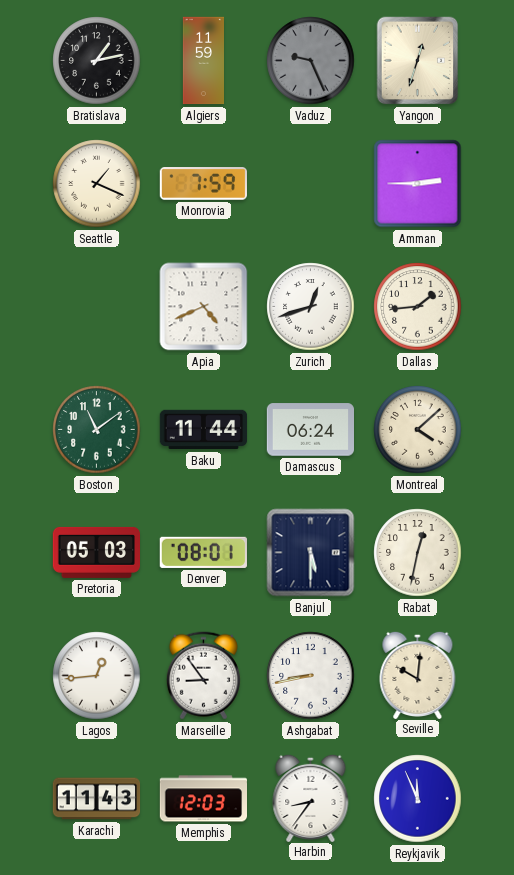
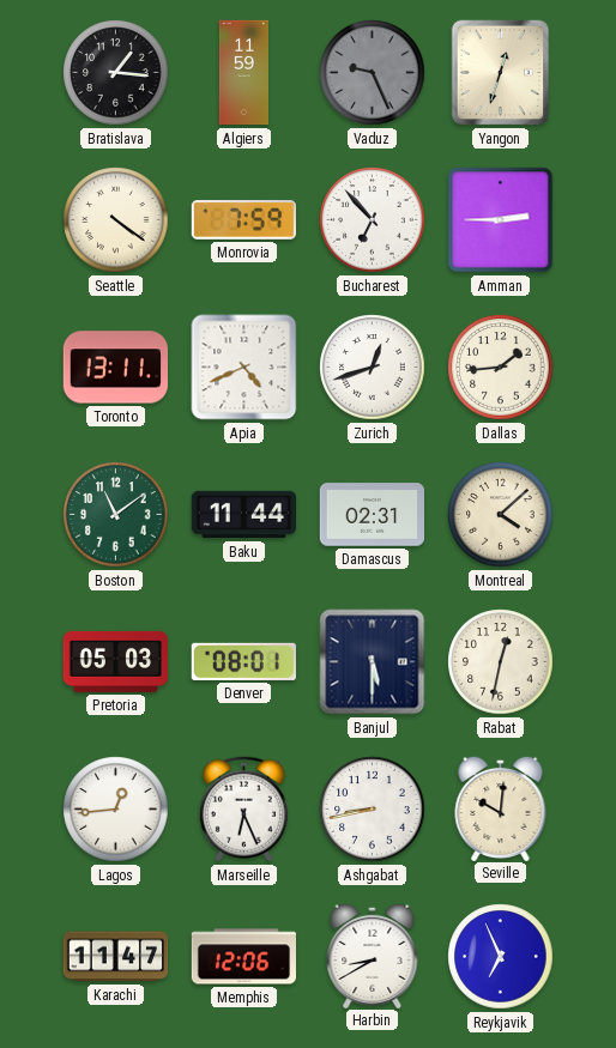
Bratislava: 1:13 -> 1:16 (116, 73)
Seattle: 1:19 -> 4:21 (116, 220)
Bucharest: none -> 6:53 (373, 220)
Toronto: none -> 13:11 (115, 368)
Damascus: 06:24 -> 02:31 (373, 515)
Marseille: 8:54 -> 6:26 (243, 810)
Karachi: 11:43 -> 11:47 (116, 957)
Memphis: 12:03 -> 12:06 (244, 957)
Harbin: 8:36 -> 8:40 (373, 955)
Reykjavik: 11:56 -> 6:56 (501, 957)
